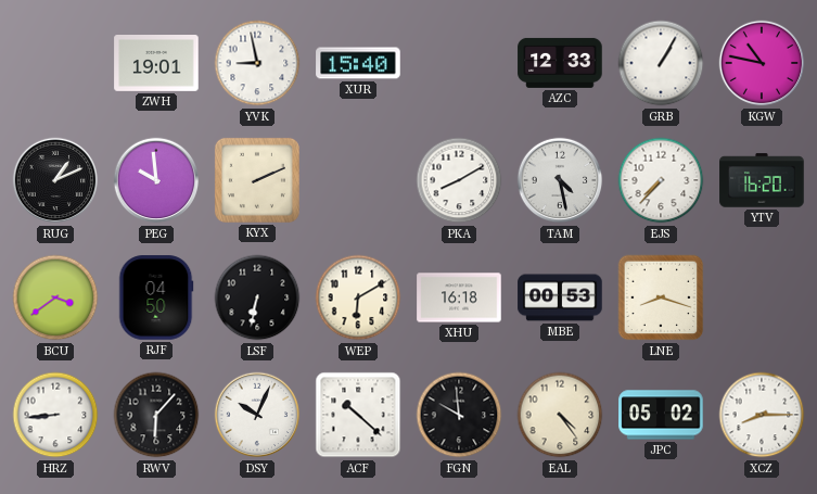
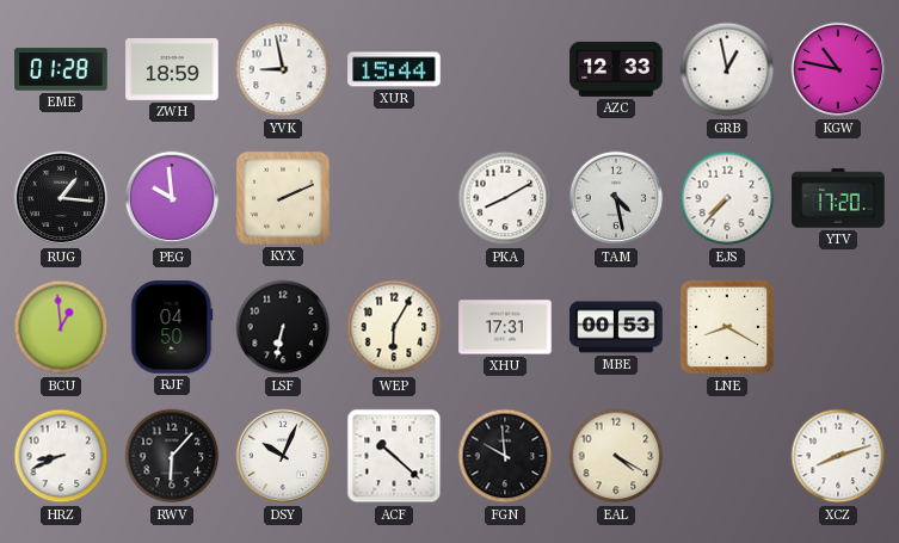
EME: none -> 01:28 (61, 69)
ZWH: 19:01 -> 18:59 (172, 70)
XUR: 15:40 -> 15:44 (394, 69)
GRB: 1:05 -> 12:58 (727, 69)
RUG: 1:11 -> 1:16 (61, 198)
YTV: 16:20 -> 17:20 (838, 198)
BCU: 3:39 -> 12:59 (61, 327)
WEP: 6:10 -> 6:05 (394, 327)
XHU: 16:18 -> 17:31 (505, 327)
LNE: 8:18 -> 8:20 (727, 327)
HRZ: 8:44 -> 8:41 (61, 456)
EAL: 4:24 -> 4:20 (616, 456)
JPC: 05:02 -> none (661, 415)
XCZ: 8:15 -> 8:12 (838, 456)
